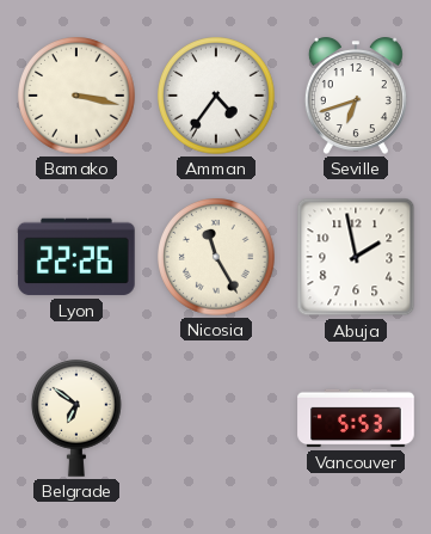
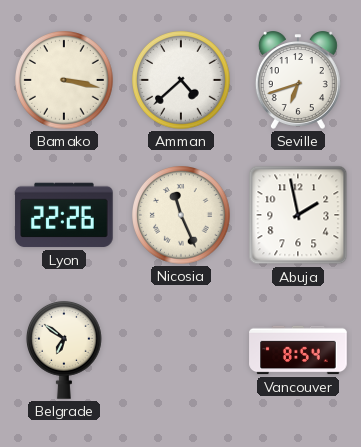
Amman: 4:36 -> 4:38 (182, 81)
Nicosia: 11:25 -> 11:26 (182, 216)
Vancouver: 5:53 -> 8:54 (298, 350)
